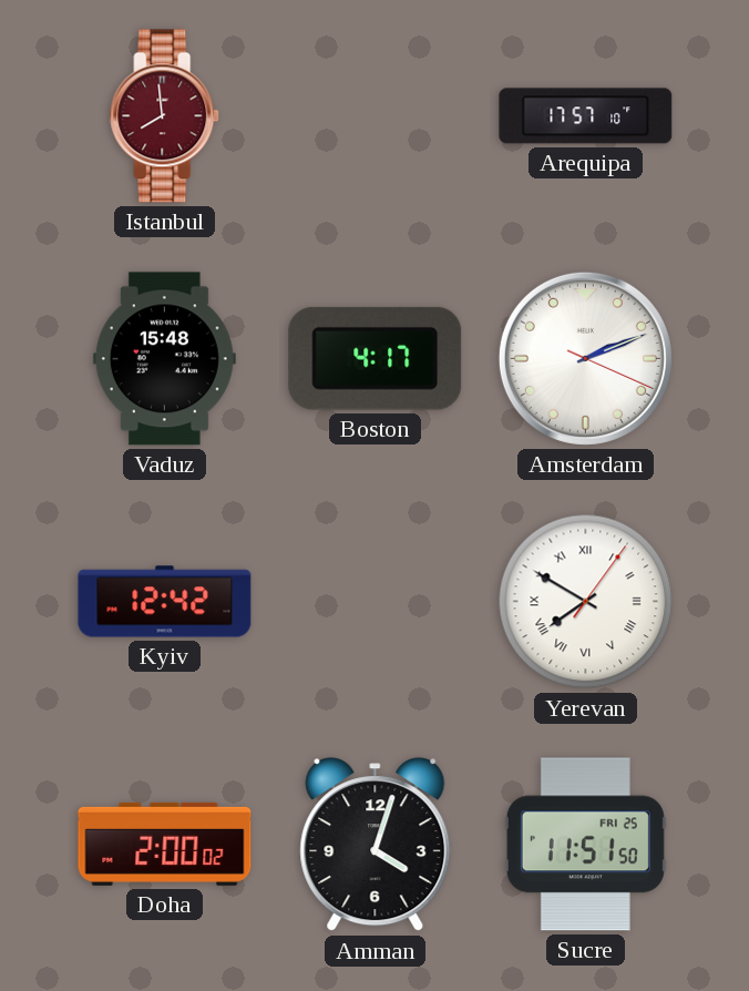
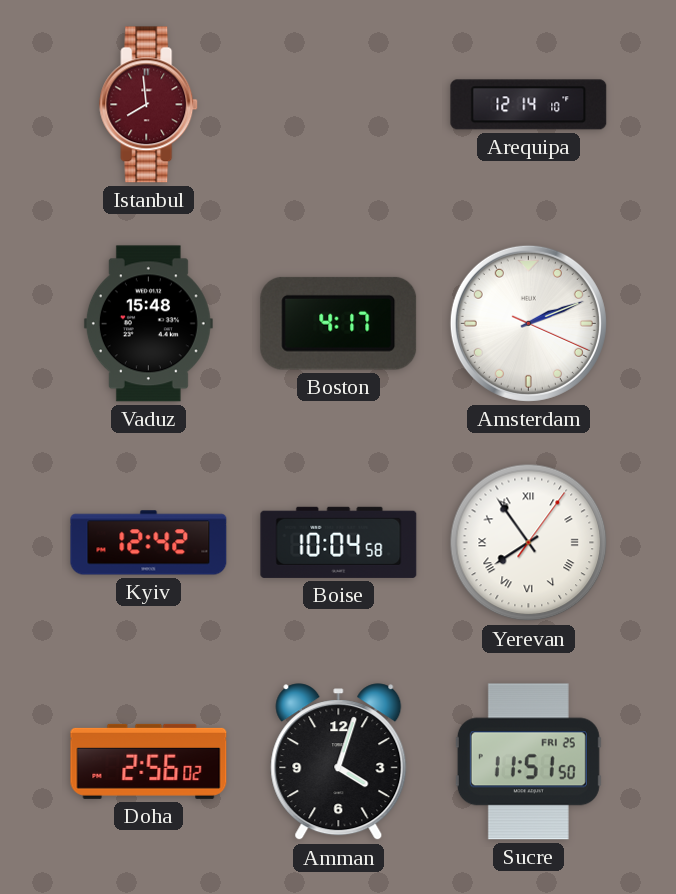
Arequipa: 17:57 -> 12:14 (529, 105)
Boise: none -> 10:04 (339, 542)
Yerevan: 7:50 -> 7:54 (529, 543)
Doha: 2:00 -> 2:56 (149, 761)
